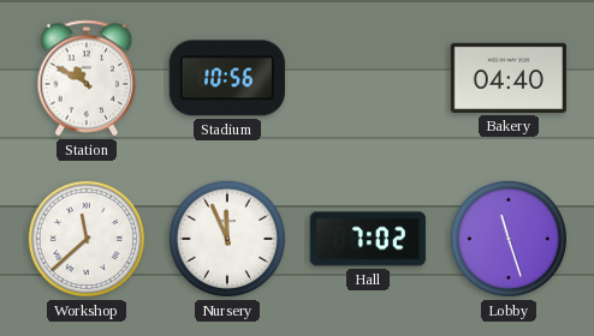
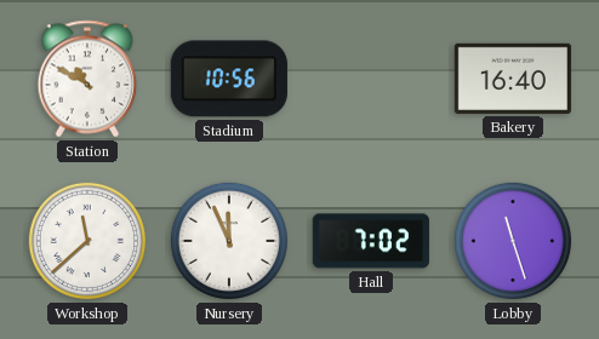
Bakery: 04:40 -> 16:40 (513, 79)
